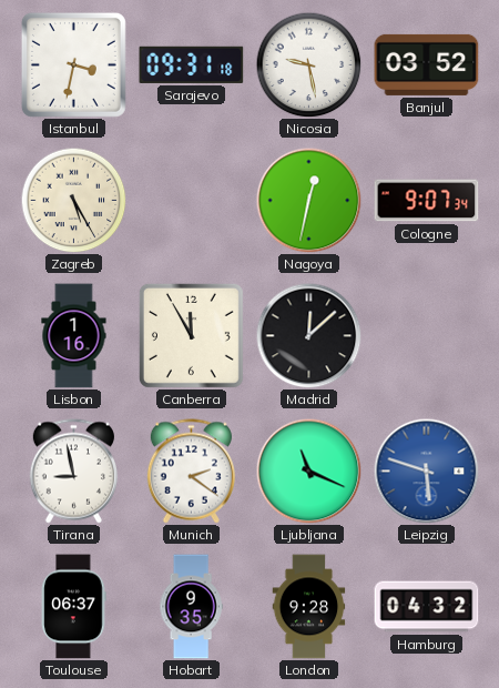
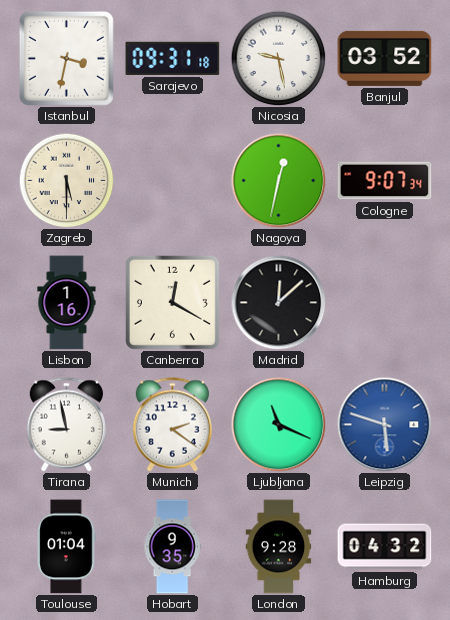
Zagreb: 5:25 -> 5:30 (66, 180)
Canberra: 11:55 -> 12:20 (172, 302)
Toulouse: 06:37 -> 01:04 (67, 547)
